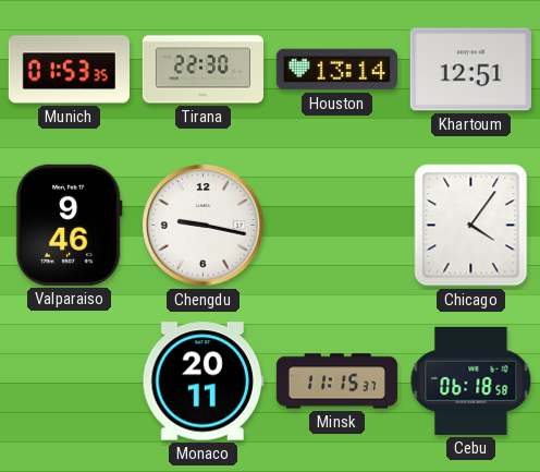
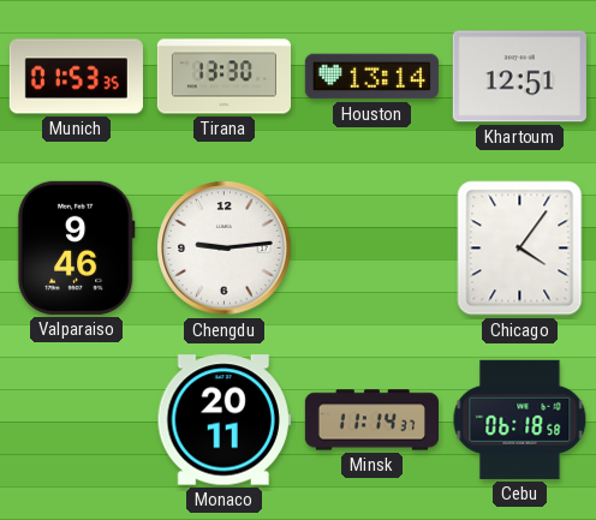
Tirana: 22:30 -> 13:30 (223, 77)
Chengdu: 9:17 -> 9:14 (225, 249)
Minsk: 11:15 -> 11:14 (371, 420)
